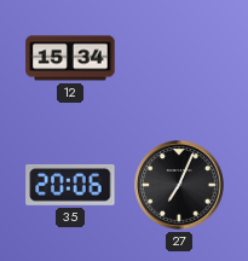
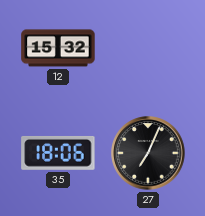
12: 15:34 -> 15:32 (58, 48)
35: 20:06 -> 18:06 (58, 153)
